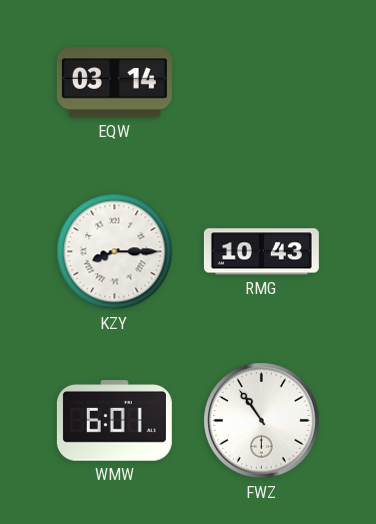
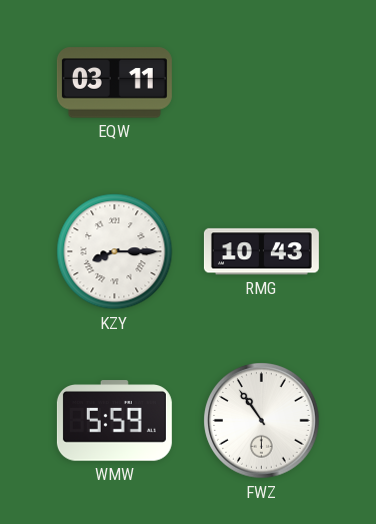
EQW: 03:14 -> 03:11 (114, 83)
WMW: 6:01 -> 5:59 (114, 421)
